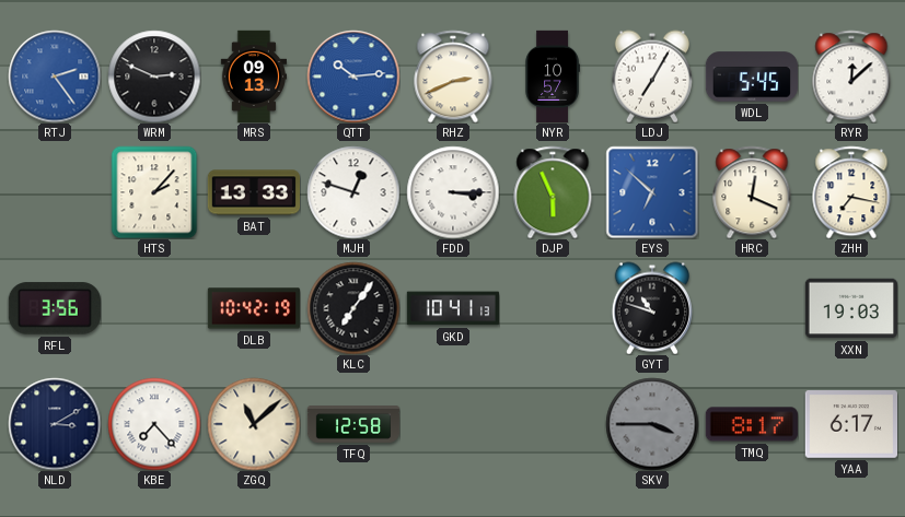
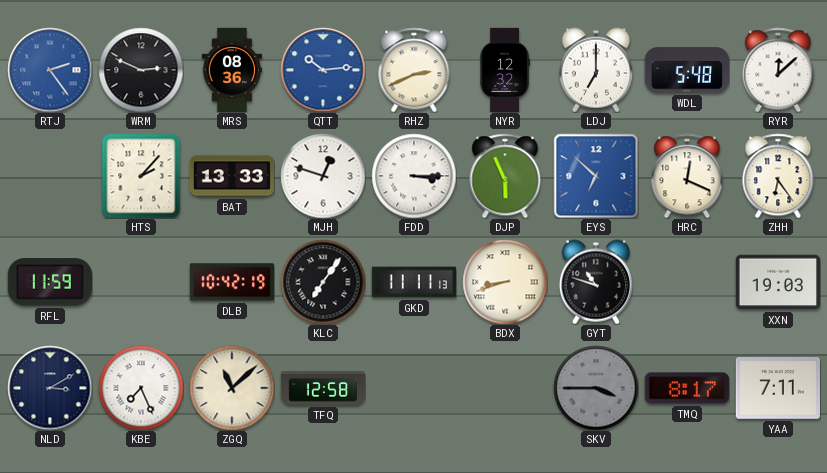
MRS: 09:13 -> 08:36 (231, 69)
NYR: 10:57 -> 12:32 (505, 70)
LDJ: 7:05 -> 7:00 (596, 70)
WDL: 5:45 -> 5:48 (686, 70)
ZHH: 7:17 -> 6:24 (778, 176)
RFL: 3:56 -> 11:59 (50, 282)
GKD: 10:41 -> 11:11 (413, 282)
BDX: none -> 8:42 (505, 282)
KBE: 7:23 -> 7:26 (141, 388)
YAA: 6:17 -> 7:11 (777, 389)
